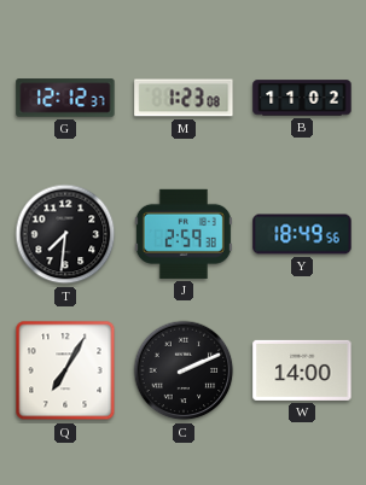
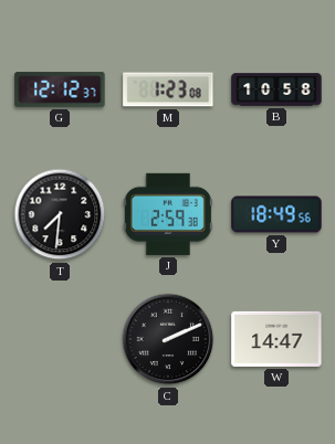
B: 11:02 -> 10:58 (276, 89)
Q: 7:05 -> none (65, 370)
W: 14:00 -> 14:47 (276, 339)
